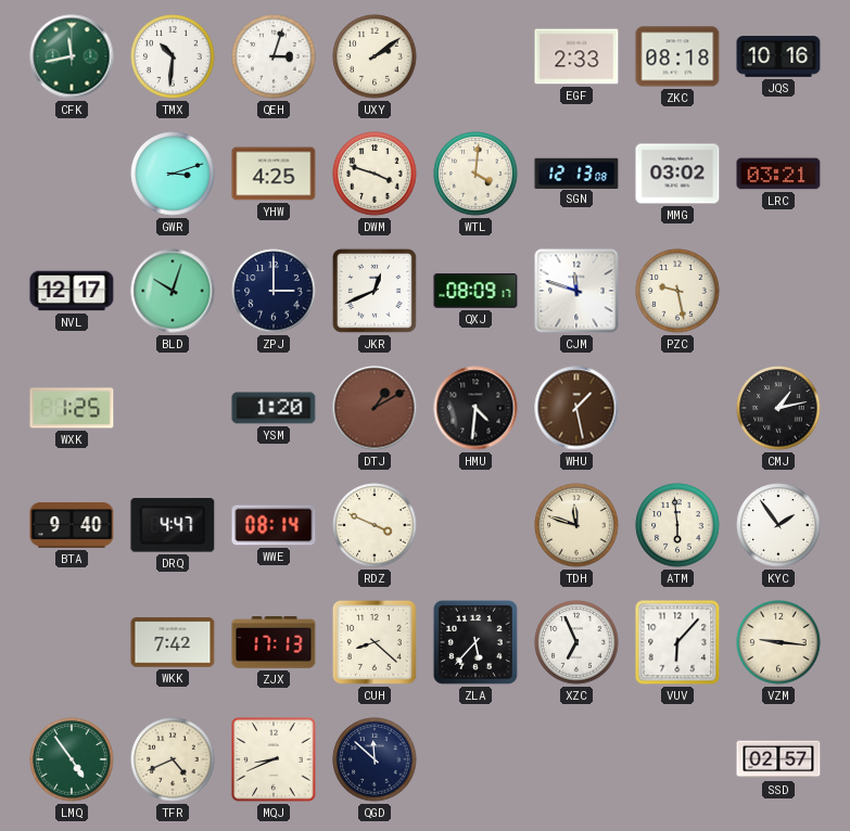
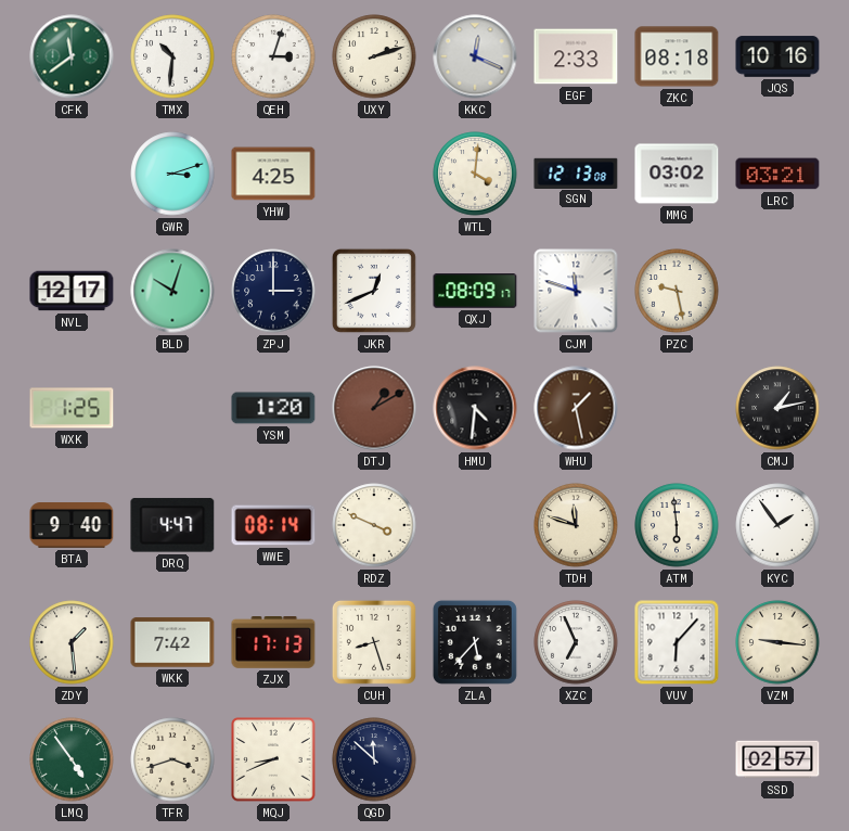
CFK: 11:43 -> 11:39 (72, 56)
UXY: 2:09 -> 2:12 (374, 56)
KKC: none -> 12:19 (475, 56)
DWM: 3:48 -> none (375, 174)
ZDY: none -> 1:29 (72, 642)
CUH: 8:22 -> 8:27 (374, 642)
TFR: 4:41 -> 3:42 (172, 759)
